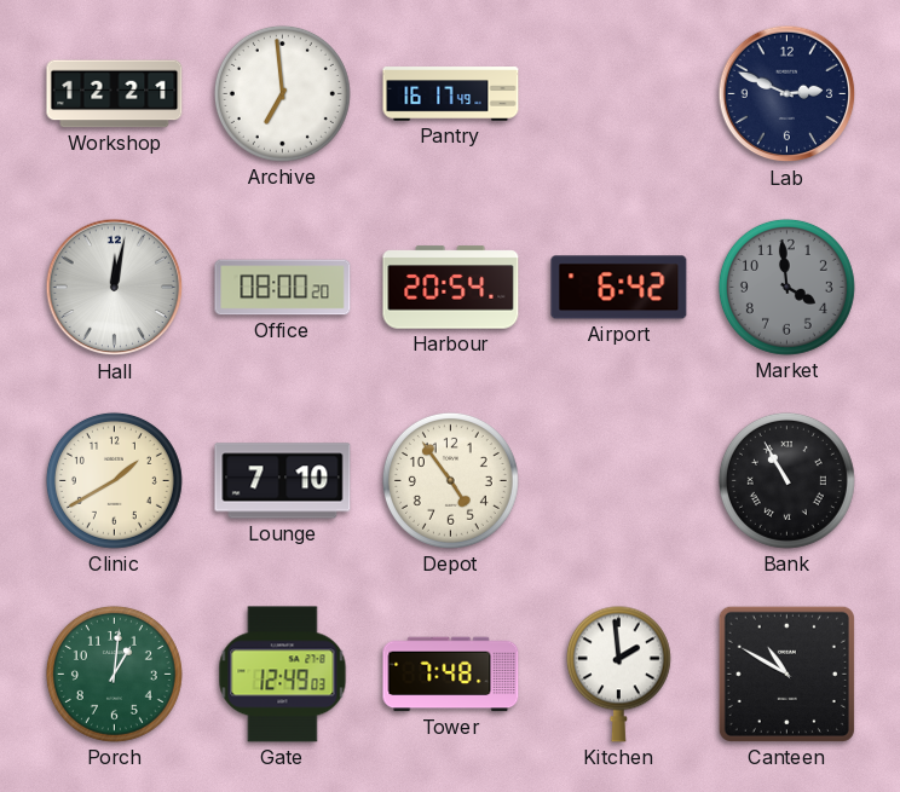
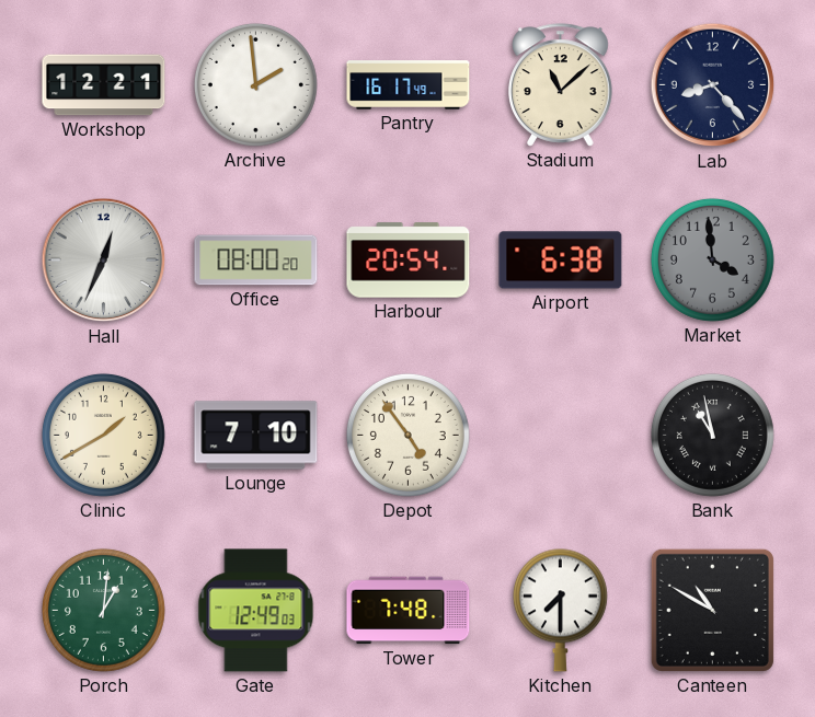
Archive: 6:59 -> 1:59 (255, 84)
Stadium: none -> 11:08 (561, 85)
Lab: 2:49 -> 8:23 (713, 85)
Hall: 12:02 -> 12:34 (104, 261)
Airport: 6:42 -> 6:38 (561, 261)
Bank: 10:55 -> 10:58 (712, 435)
Kitchen: 1:59 -> 7:30 (560, 610)
